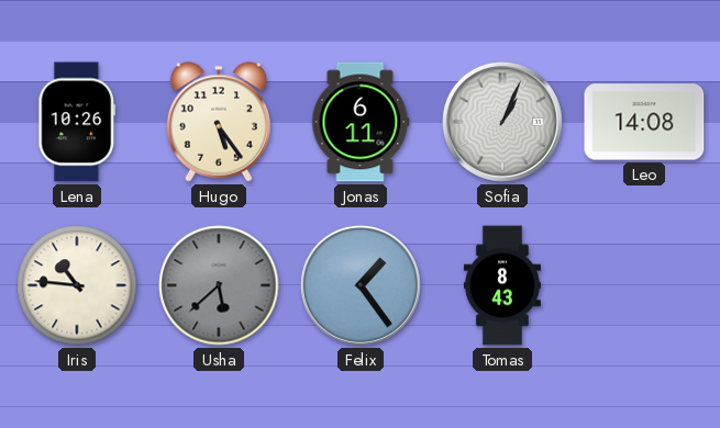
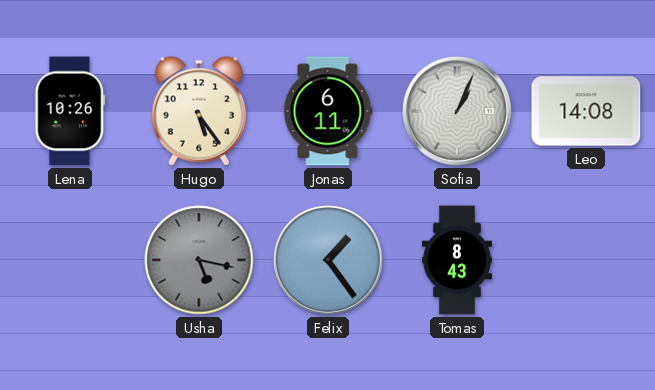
Iris: 10:46 -> none (77, 285)
Usha: 5:38 -> 5:17 (199, 260)
